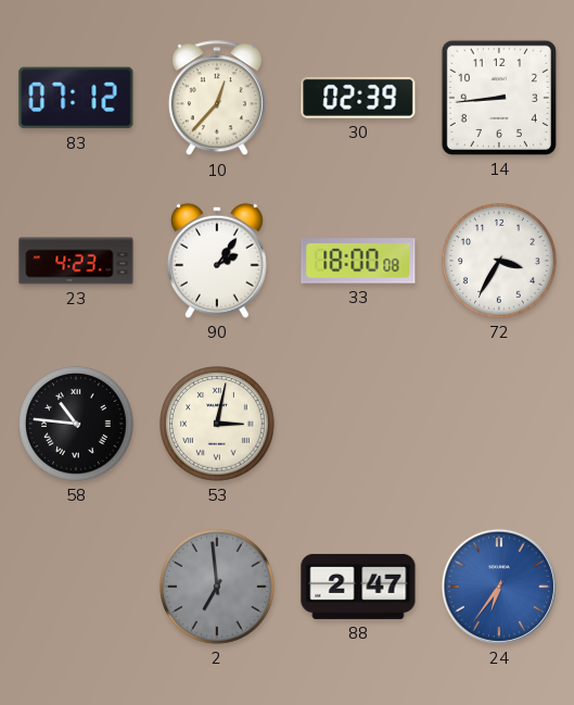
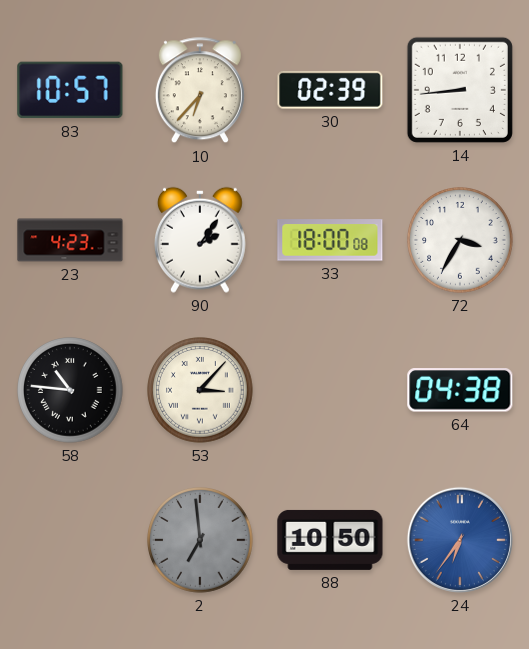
83: 07:12 -> 10:57 (70, 90)
10: 12:37 -> 6:37 (200, 91)
53: 3:02 -> 3:07 (200, 390)
64: none -> 04:38 (460, 390)
88: 2:47 -> 10:50 (330, 540)
